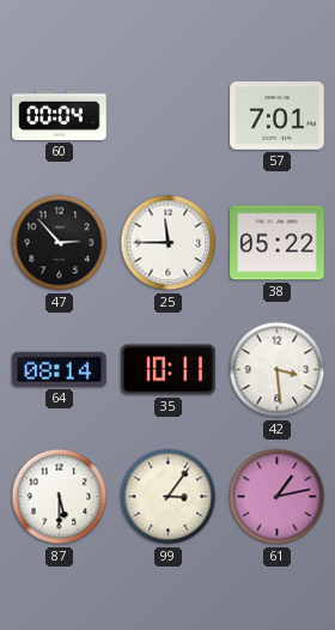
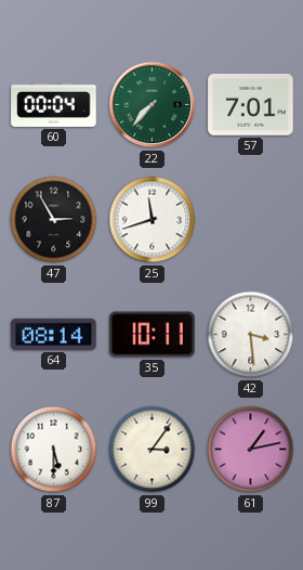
22: none -> 7:37 (153, 105)
47: 2:53 -> 2:55 (54, 220)
25: 11:45 -> 11:42 (153, 220)
38: 05:22 -> none (278, 243)
